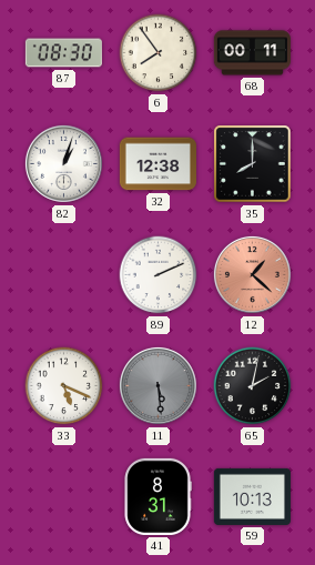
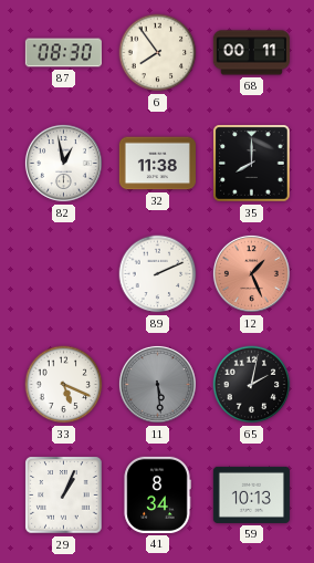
82: 1:03 -> 12:58 (63, 163)
32: 12:38 -> 11:38 (157, 164)
12: 1:22 -> 1:26 (251, 273)
29: none -> 1:04 (64, 496)
41: 8:31 -> 8:34 (157, 494)
